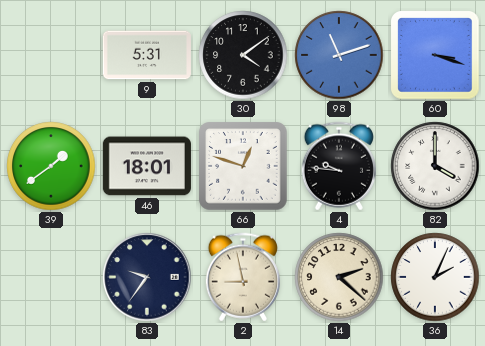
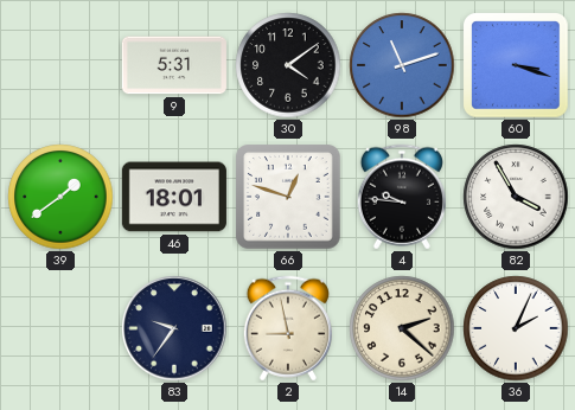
82: 4:00 -> 3:55 (516, 197)
